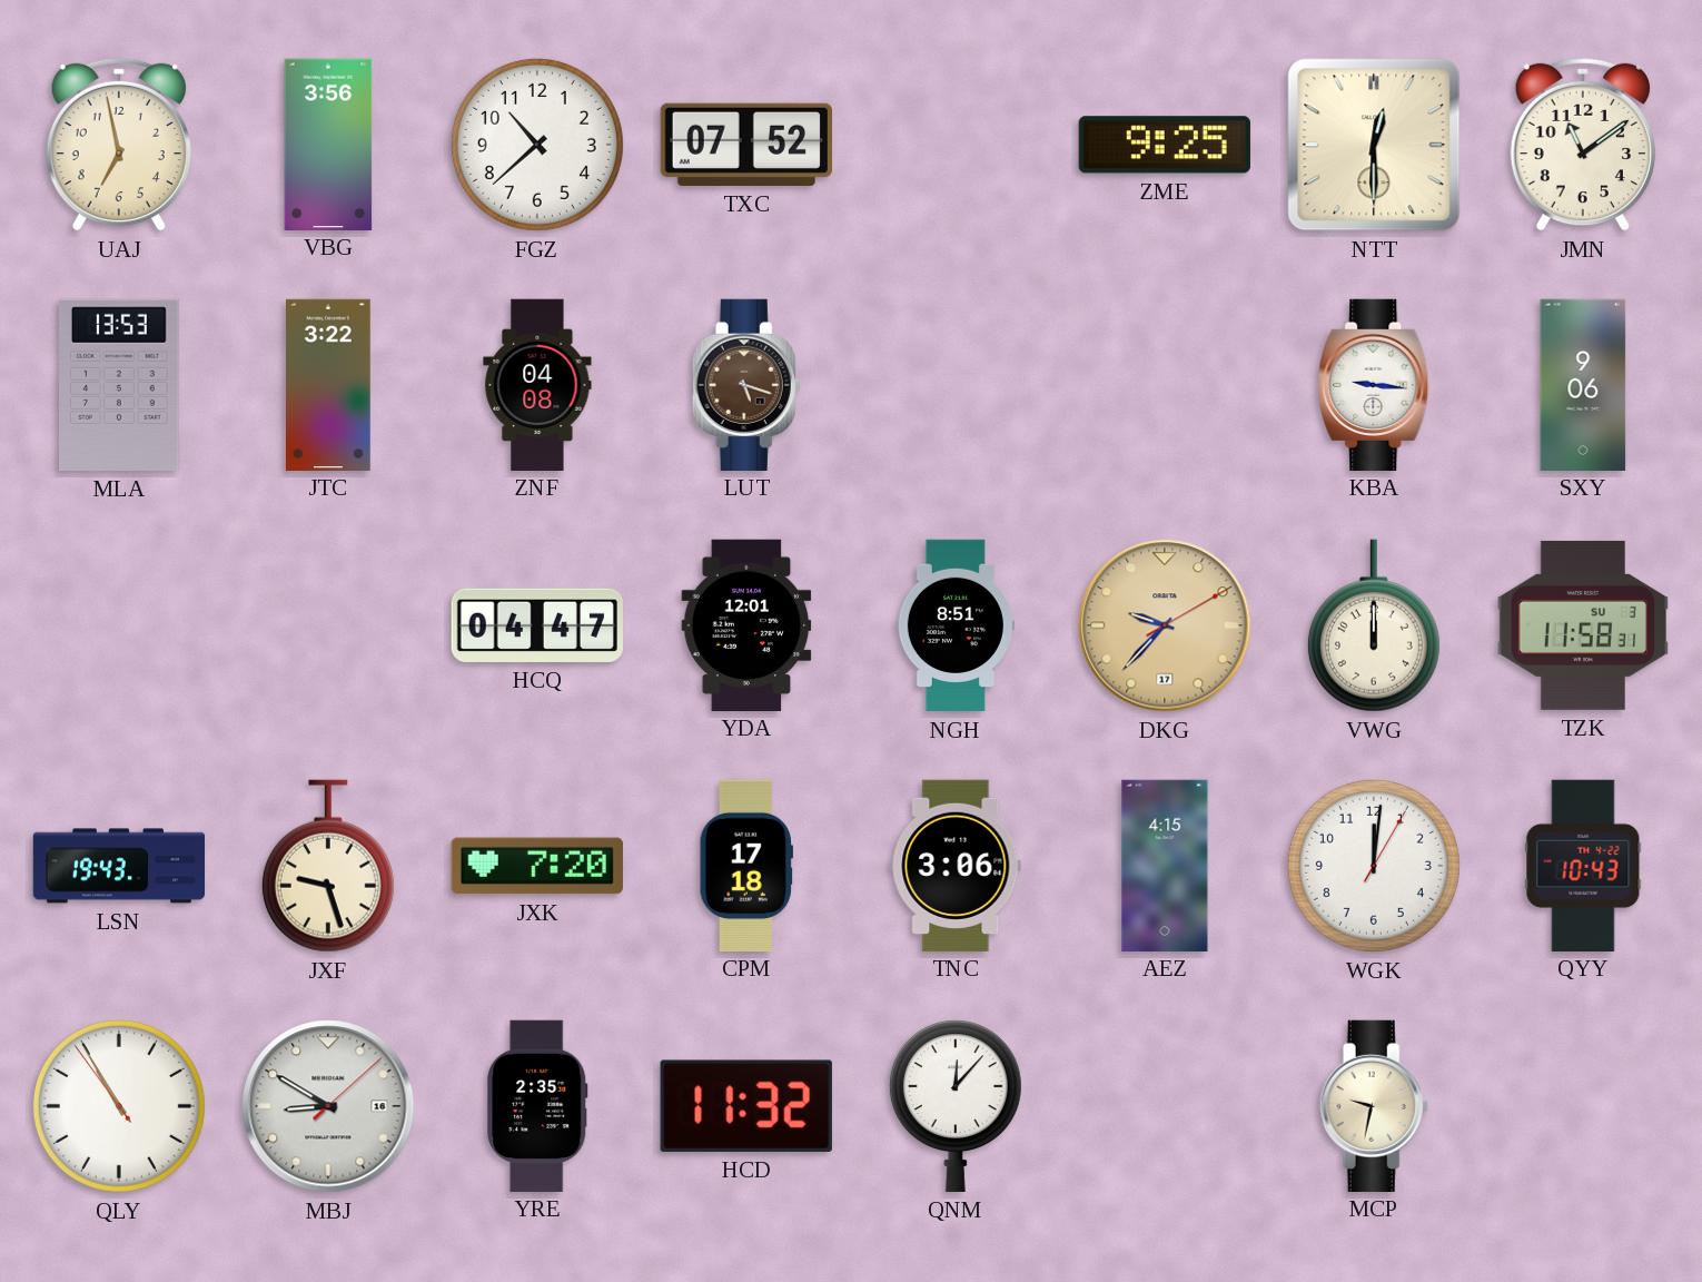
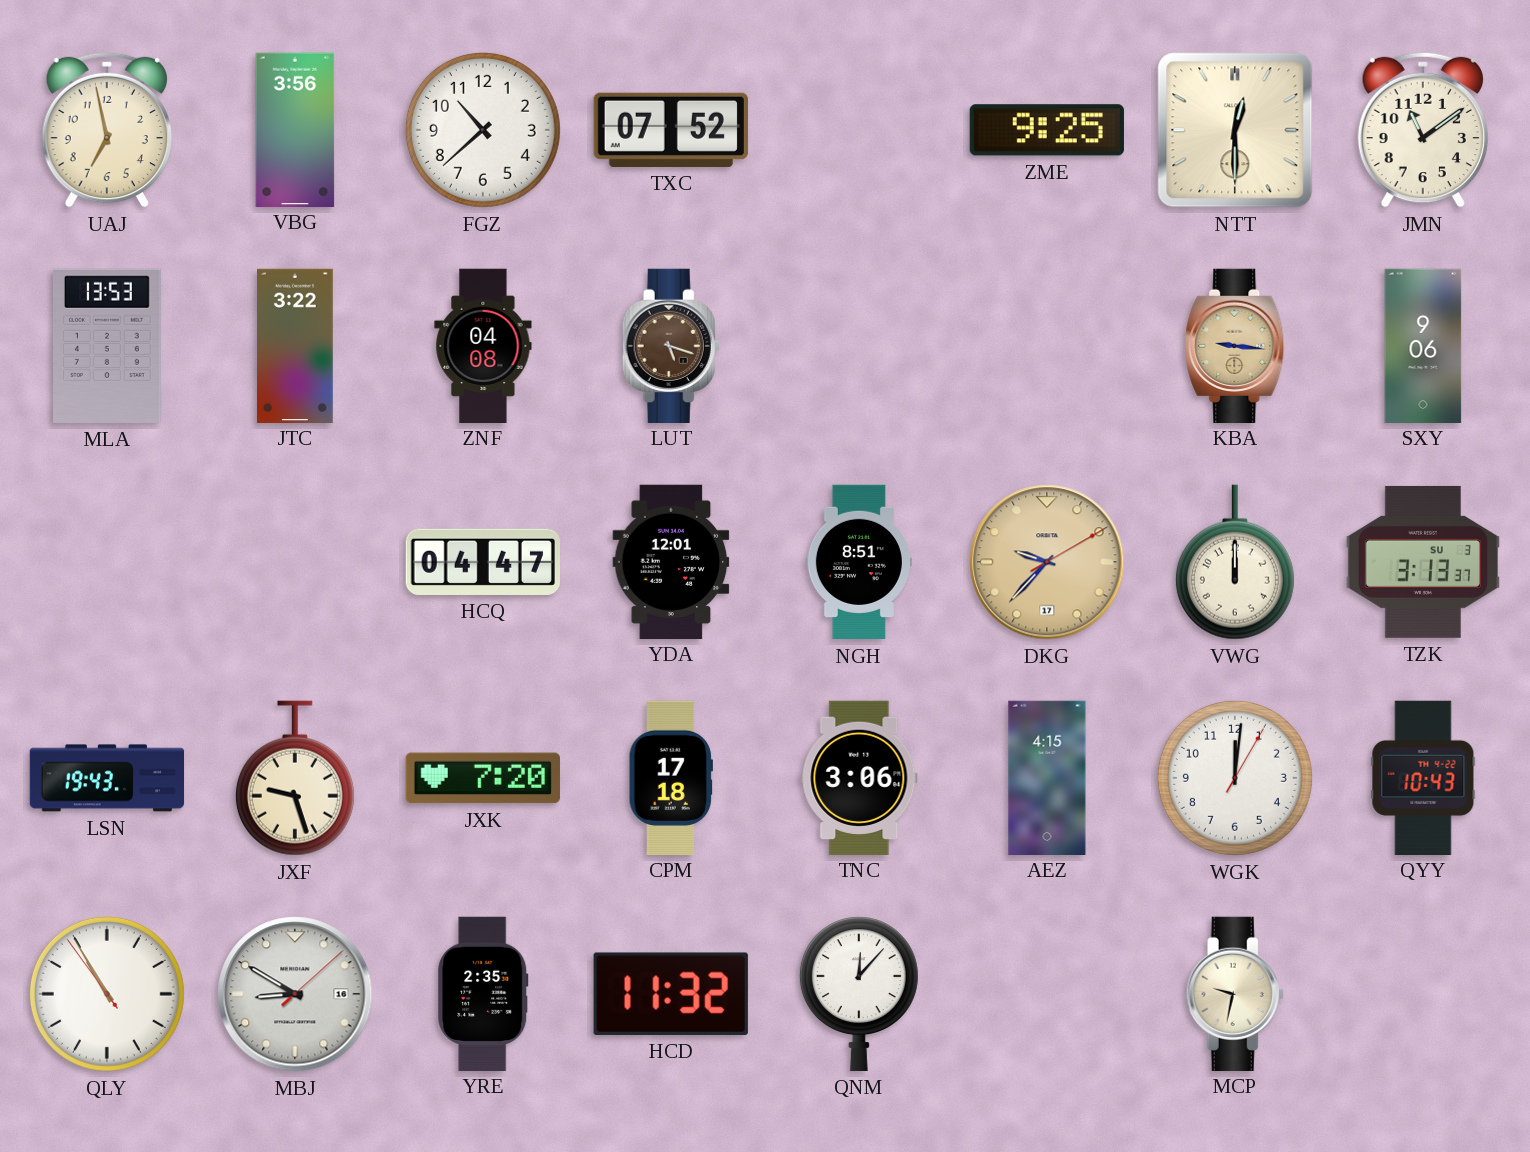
KBA dial: white -> champagne (1235, 345)
TZK: 11:58 -> 3:13 (1423, 562)
